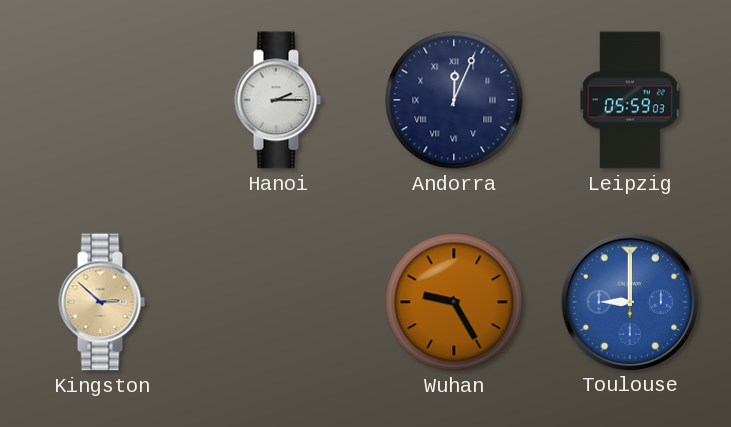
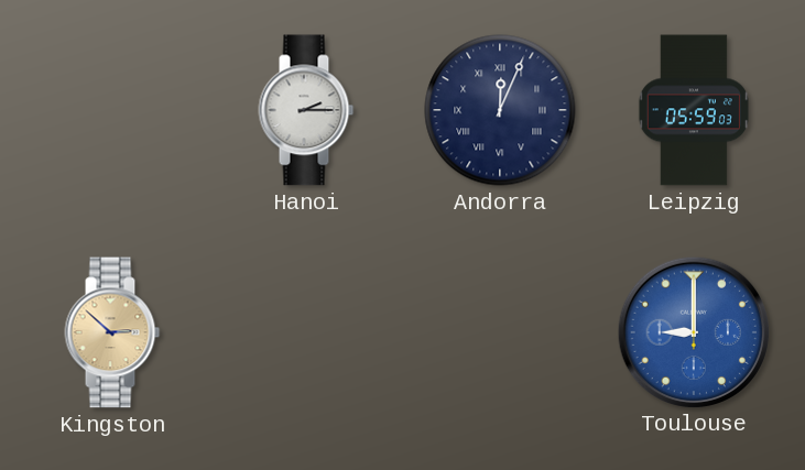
Wuhan: 9:25 -> none (454, 302)
